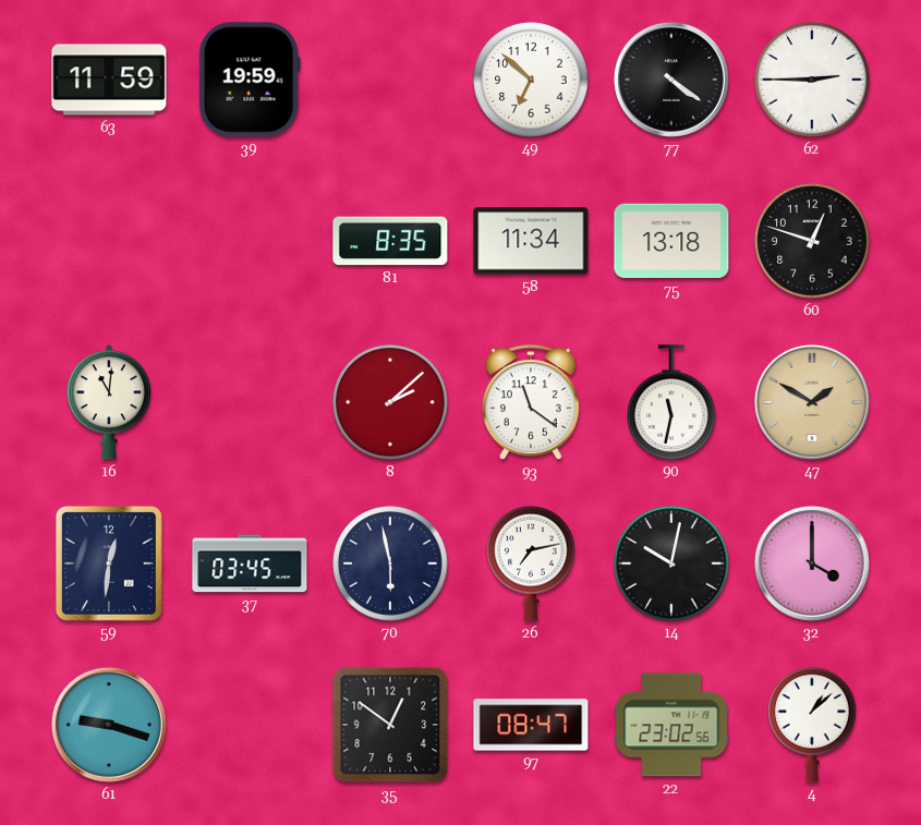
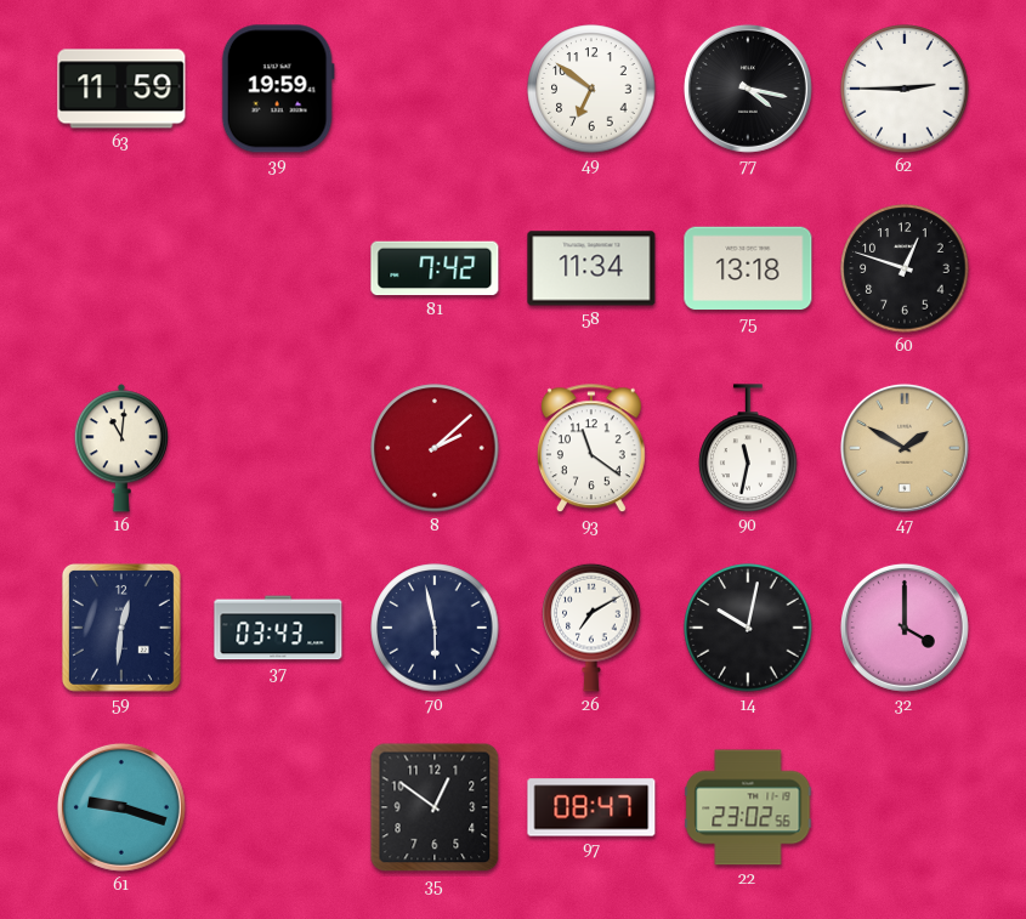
49: 6:52 -> 6:51 (591, 89)
77: 4:21 -> 4:17 (748, 89)
81: 8:35 -> 7:42 (435, 268)
37: 03:45 -> 03:43 (278, 628)
26: 7:13 -> 7:10 (591, 628)
4: 1:08 -> none (812, 725)
